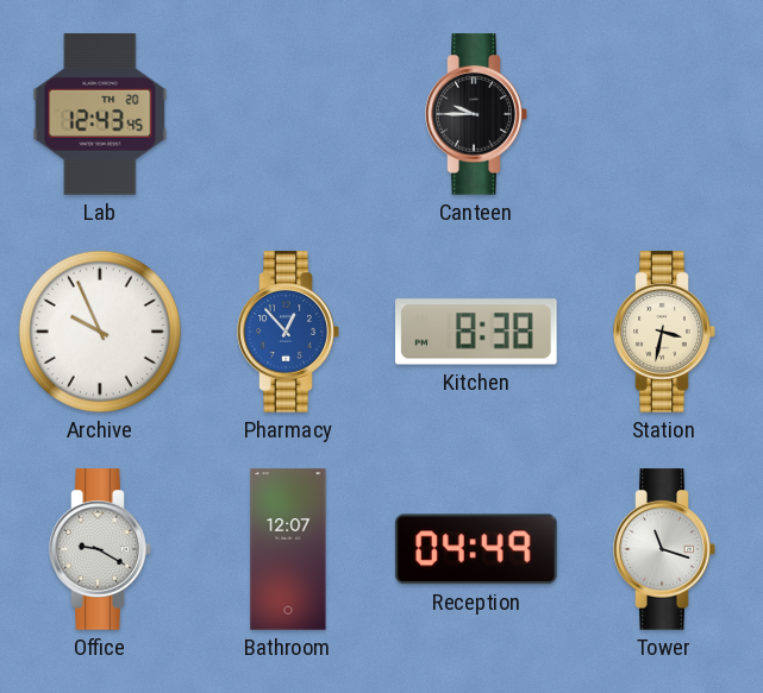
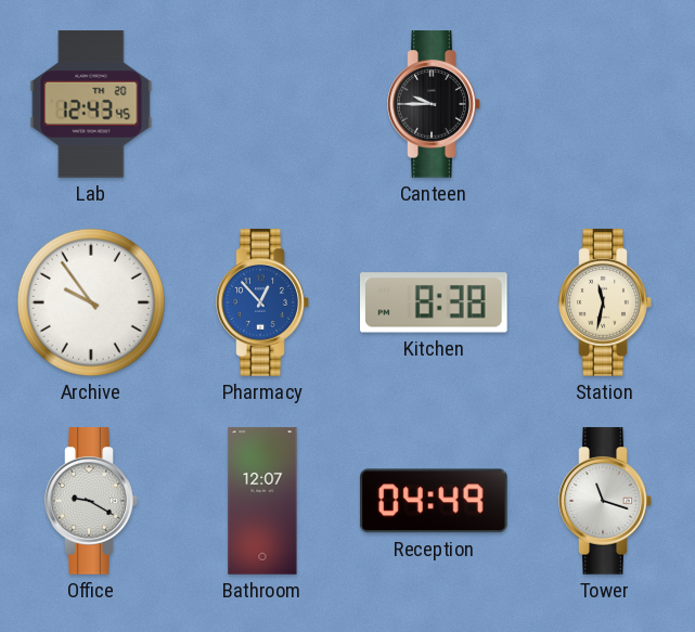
Archive: 9:56 -> 9:54 (91, 302)
Station: 3:32 -> 11:32 (605, 302)
